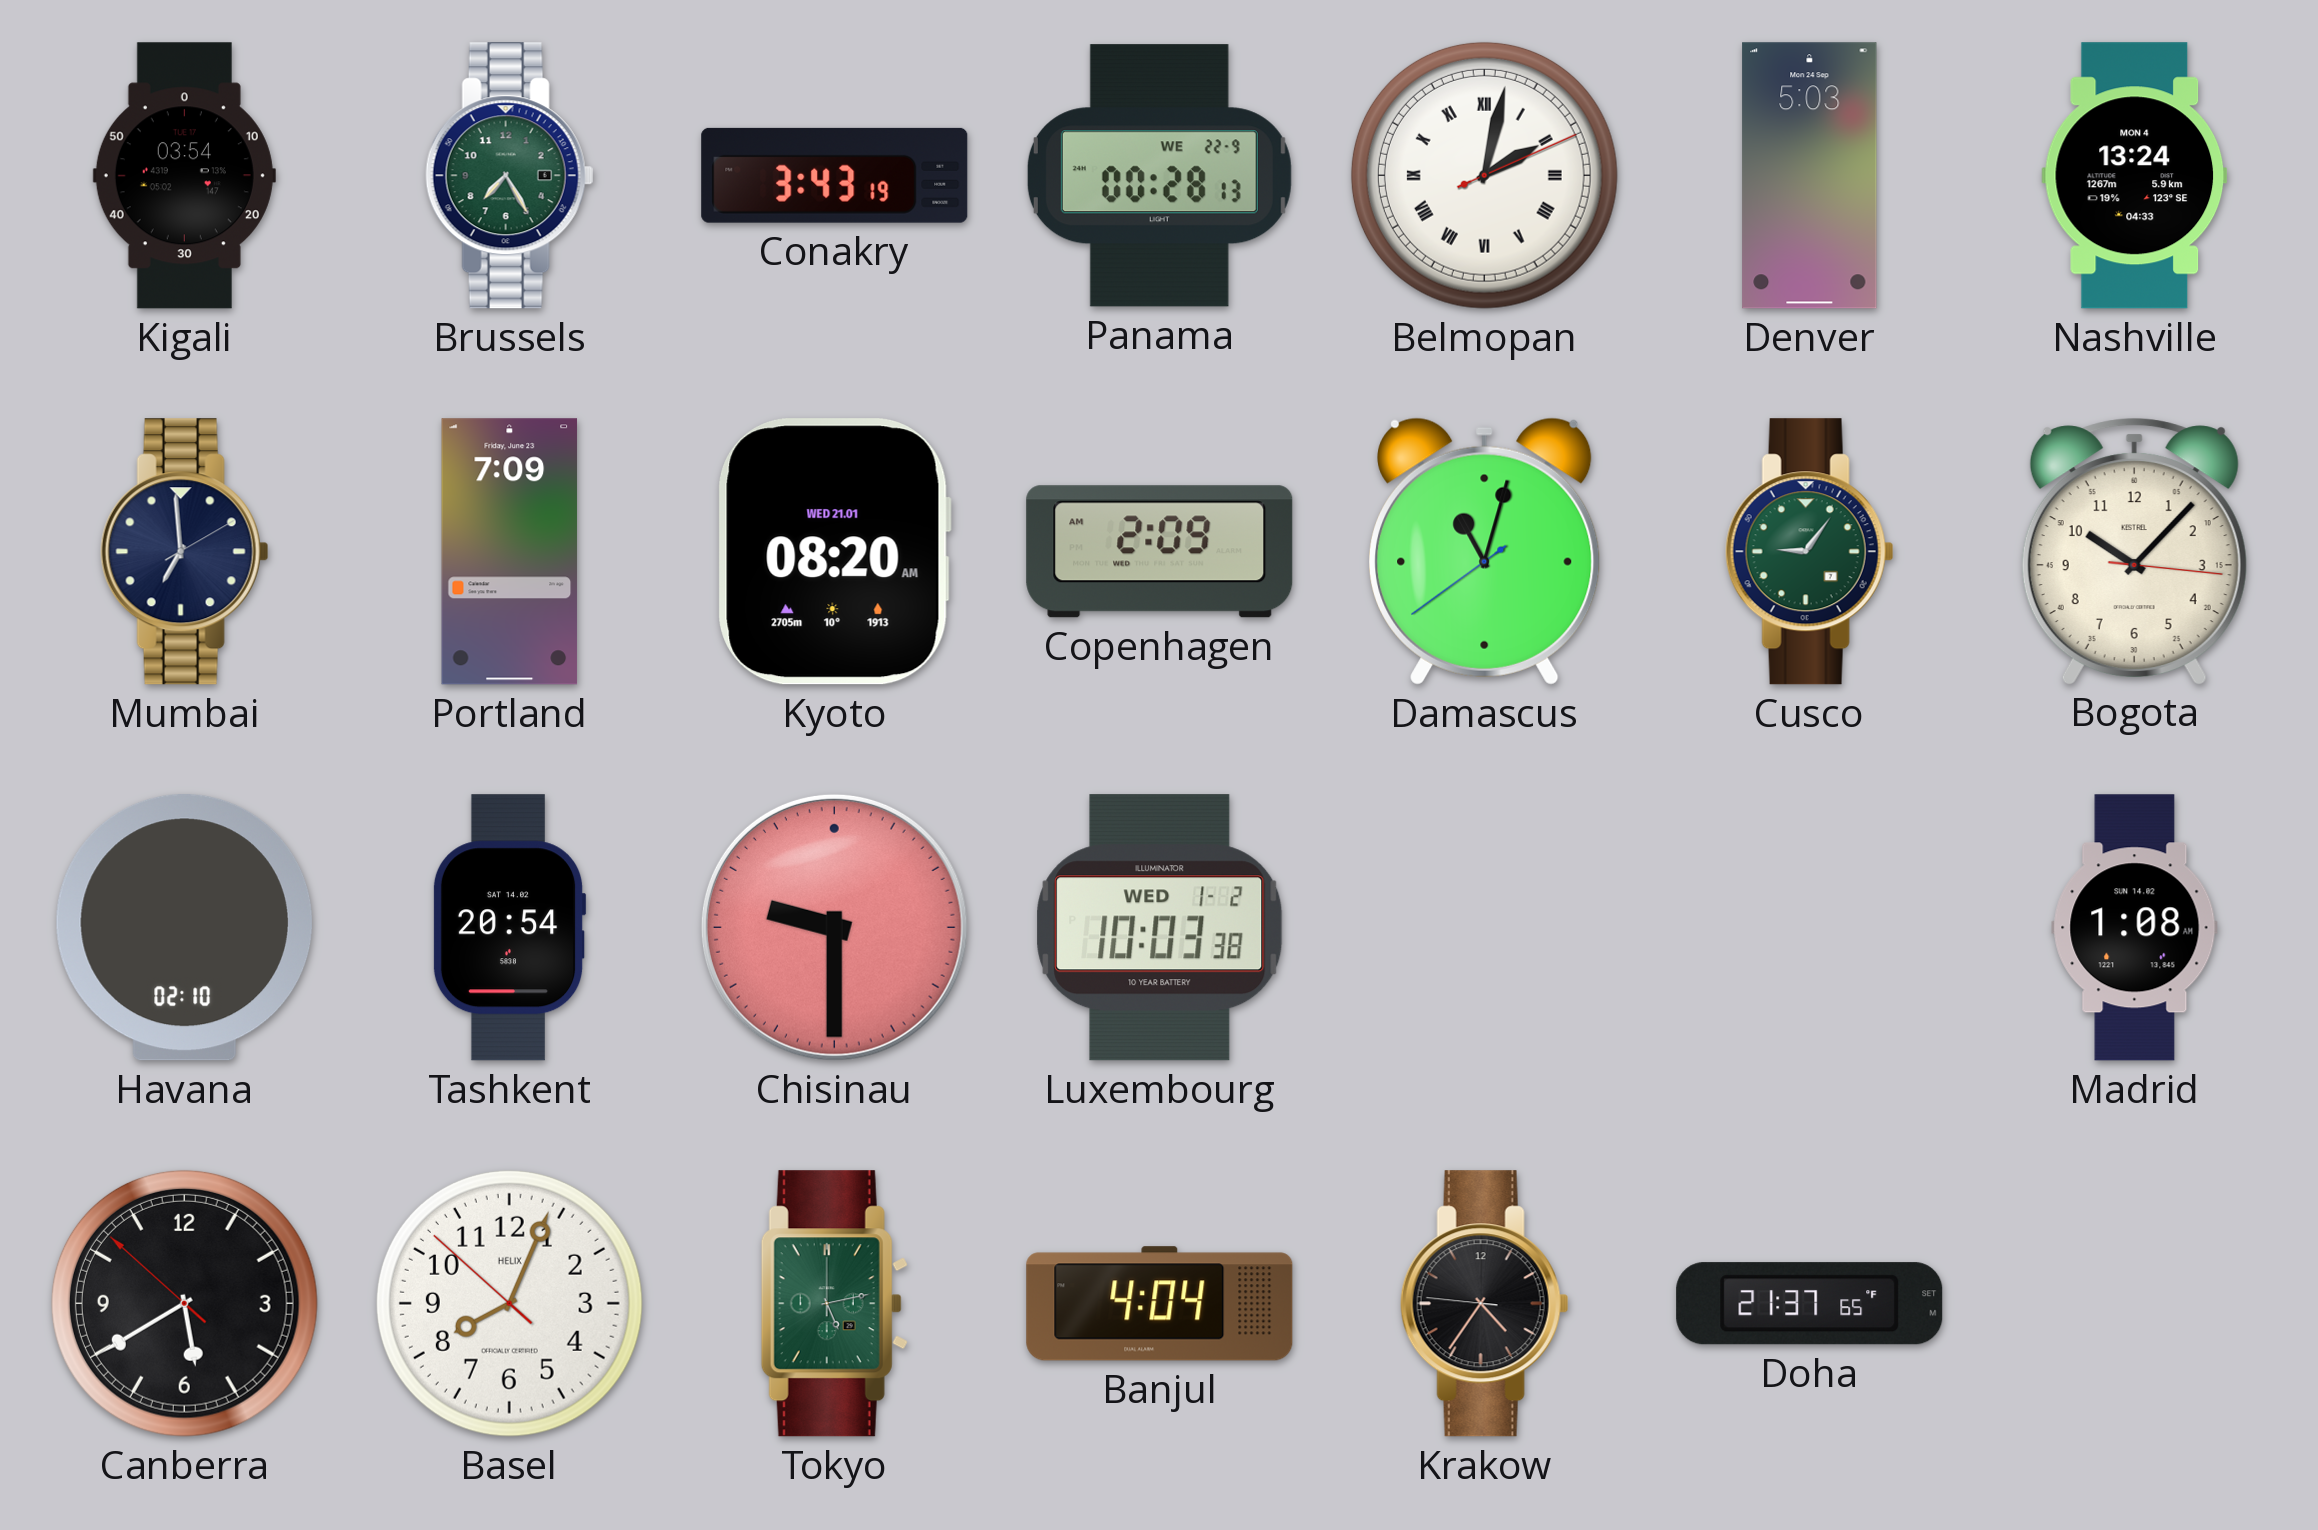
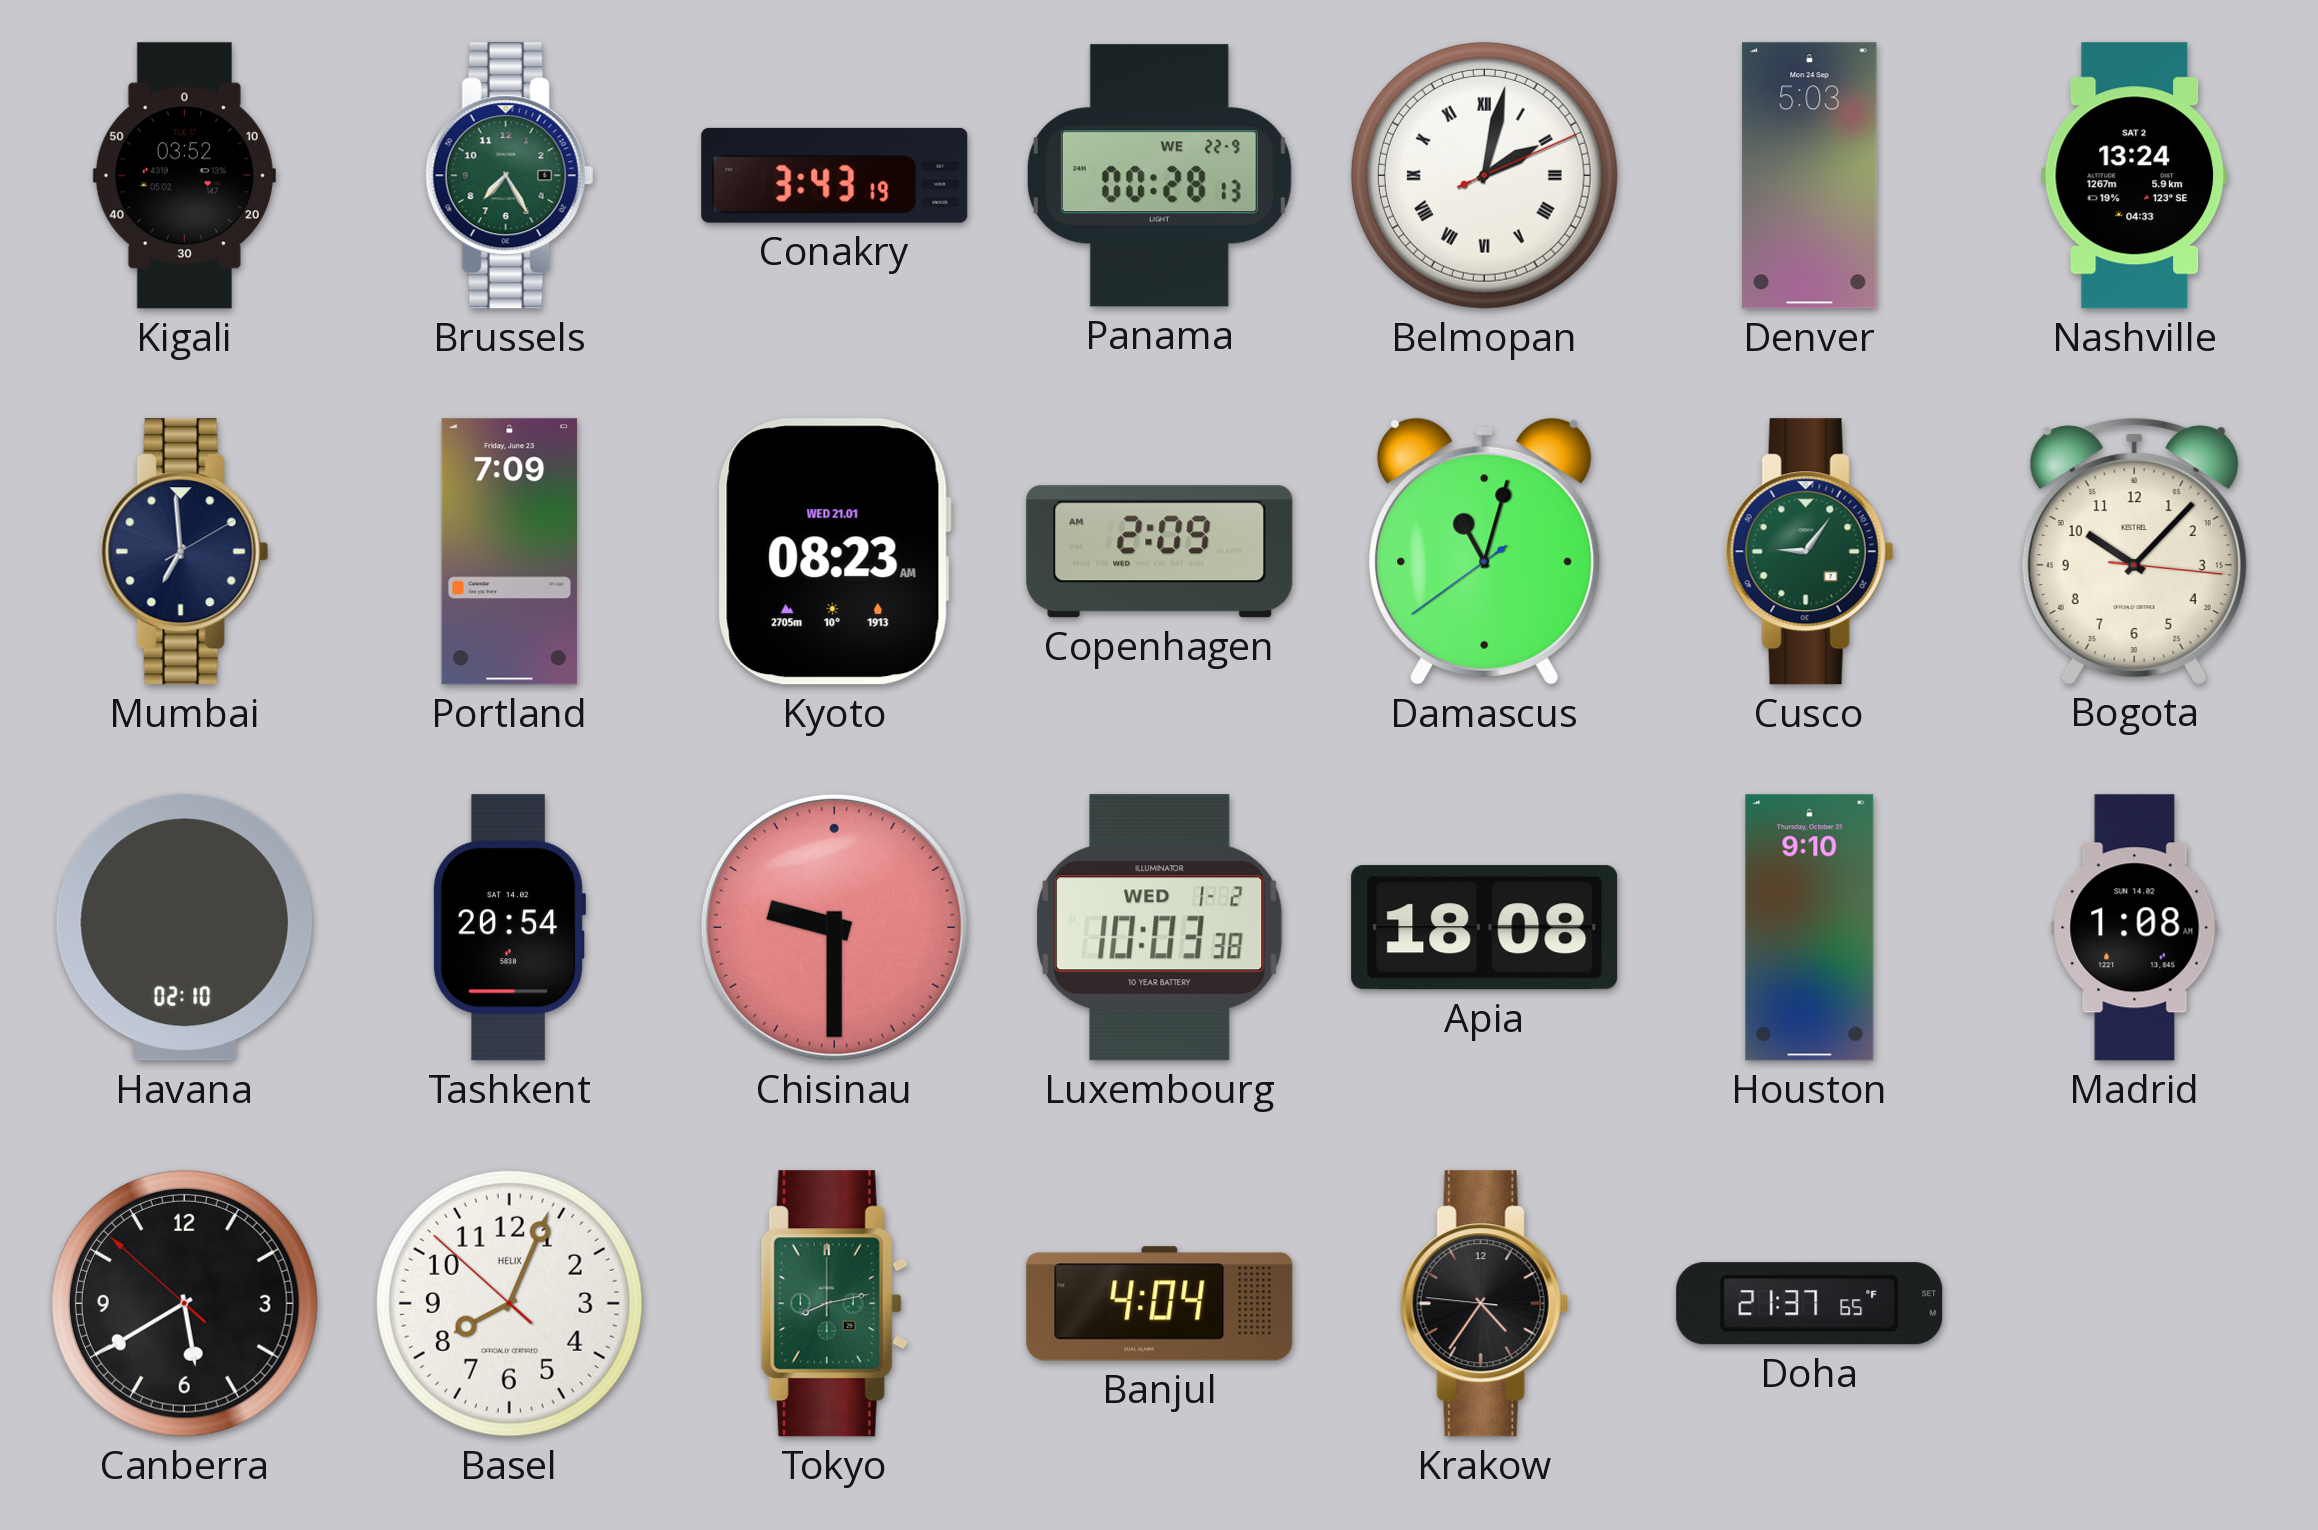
Kigali: 03:54 -> 03:52 (184, 176)
Nashville date: MON 4 -> SAT 2 (2135, 176)
Kyoto: 08:20 -> 08:23 (834, 552)
Apia: none -> 18:08 (1485, 928)
Houston: none -> 9:10 (1810, 928)
Tokyo: 5:13 -> 8:13 (834, 1304)
